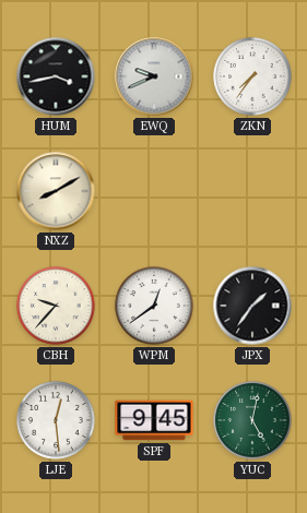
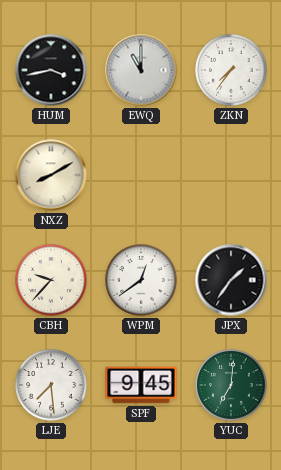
EWQ: 9:41 -> 11:00 (141, 70)
LJE: 12:29 -> 7:29 (51, 385)
YUC: 5:02 -> 7:01 (231, 385)
